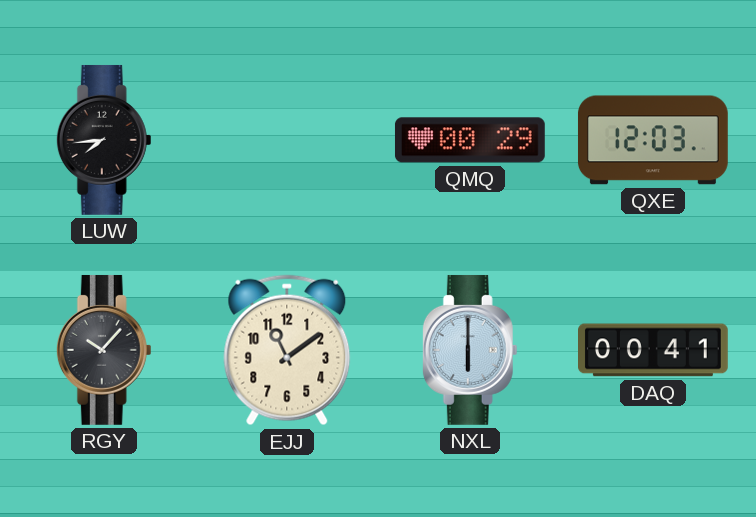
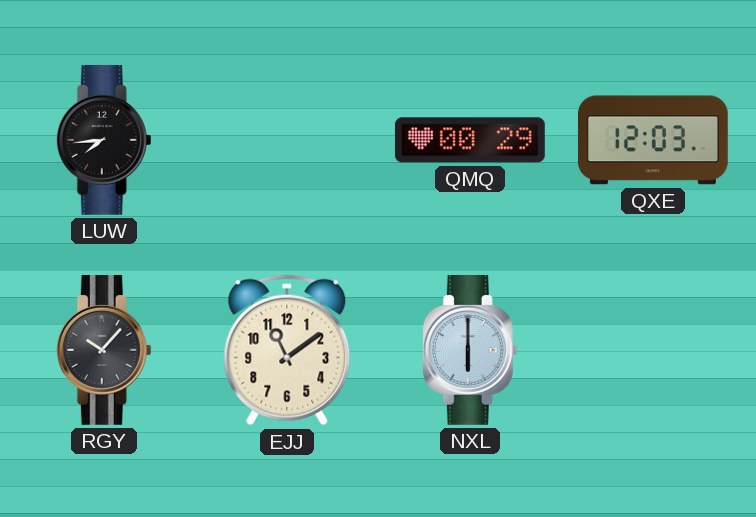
DAQ: 00:41 -> none (654, 350)
